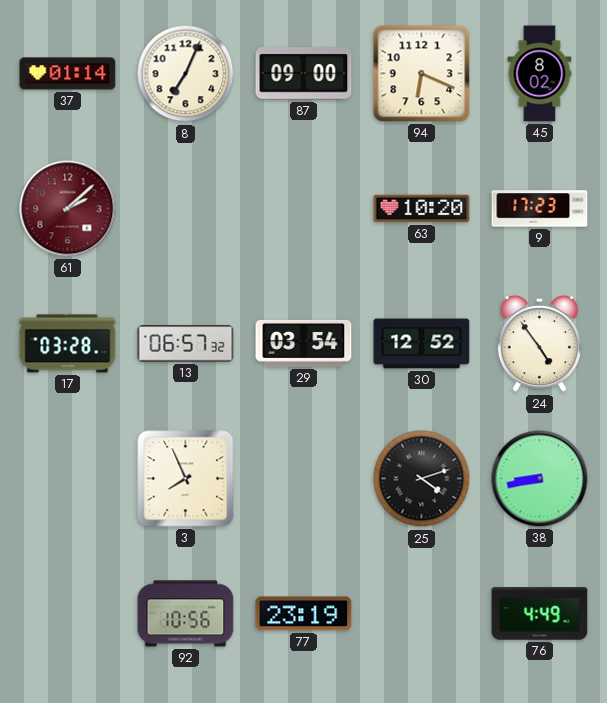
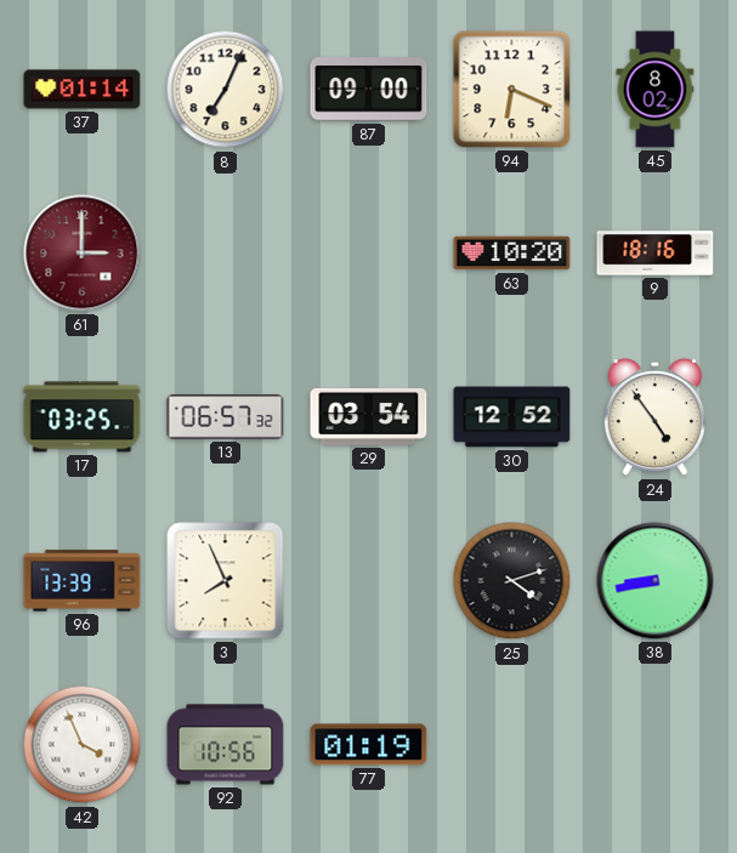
61: 2:08 -> 3:00 (83, 254)
9: 17:23 -> 18:16 (656, 254)
17: 03:28 -> 03:25 (83, 417)
96: none -> 13:39 (83, 581)
42: none -> 3:56 (83, 745)
77: 23:19 -> 01:19 (369, 745)
76: 4:49 -> none (540, 614)
